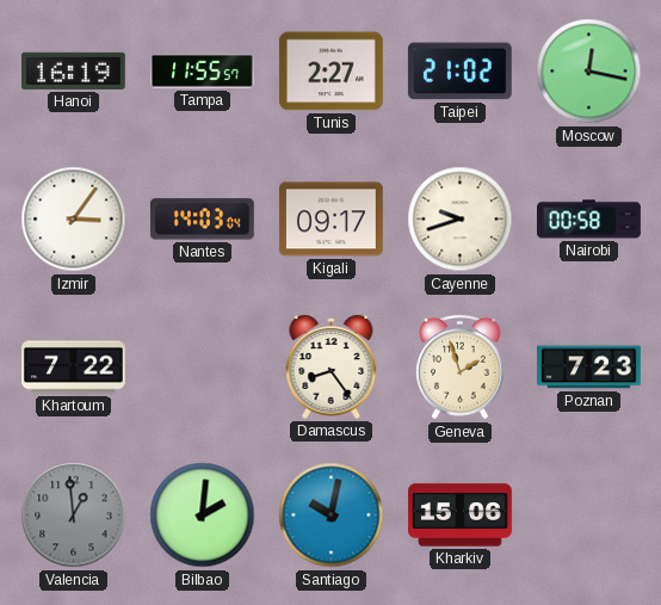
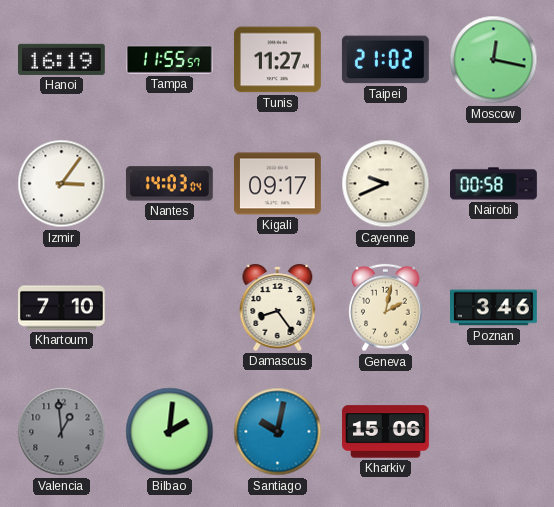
Tunis: 2:27 -> 11:27 (277, 60)
Cayenne: 9:42 -> 9:41 (386, 184)
Khartoum: 7:22 -> 7:10 (62, 308)
Geneva: 1:57 -> 2:02 (386, 308)
Poznan: 7:23 -> 3:46 (494, 308)
